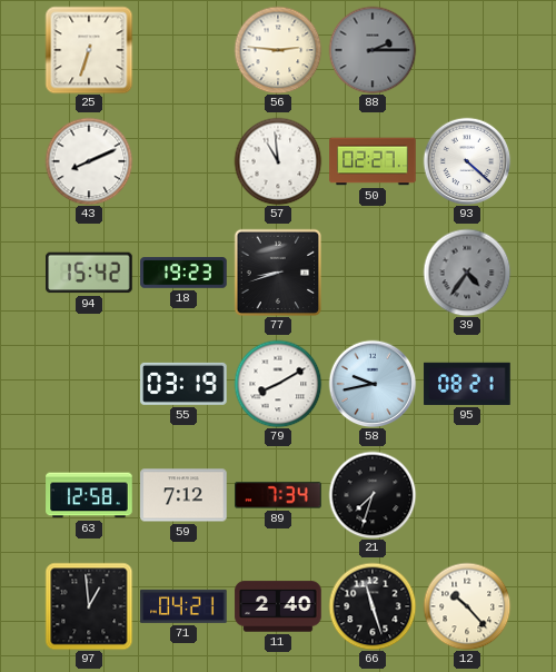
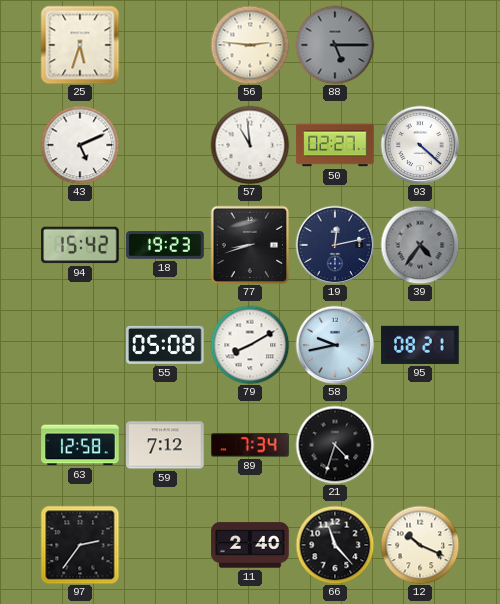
25: 6:33 -> 5:33 (80, 45)
88: 2:15 -> 5:15 (335, 45)
43: 8:11 -> 5:11 (80, 145)
19: none -> 12:13 (335, 245)
55: 03:19 -> 05:08 (165, 345)
21: 7:33 -> 4:33 (335, 445)
97: 12:59 -> 2:36 (80, 545)
71: 04:21 -> none (183, 606)
66: 11:27 -> 11:23 (335, 545)
12: 10:23 -> 10:19 (420, 545)
